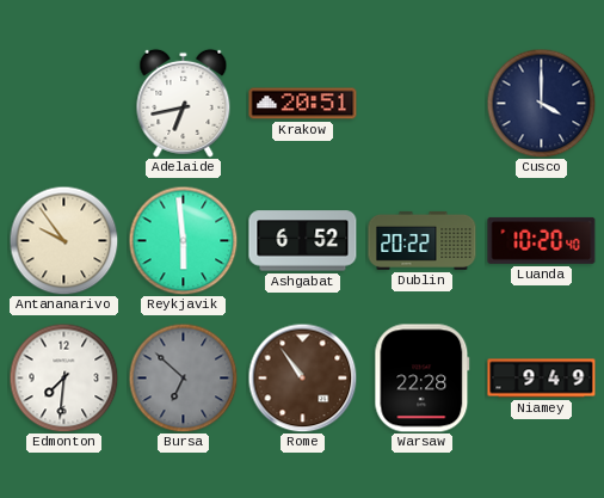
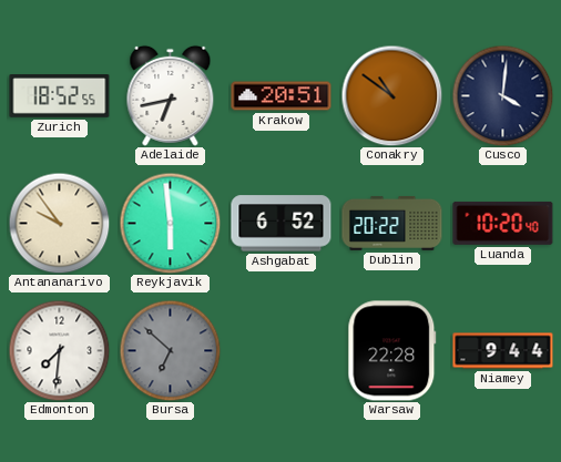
Zurich: none -> 18:52 (60, 96)
Conakry: none -> 10:51 (391, 95)
Cusco: 4:00 -> 4:01 (502, 95)
Rome: 10:54 -> none (302, 377)
Niamey: 9:49 -> 9:44 (503, 351)
